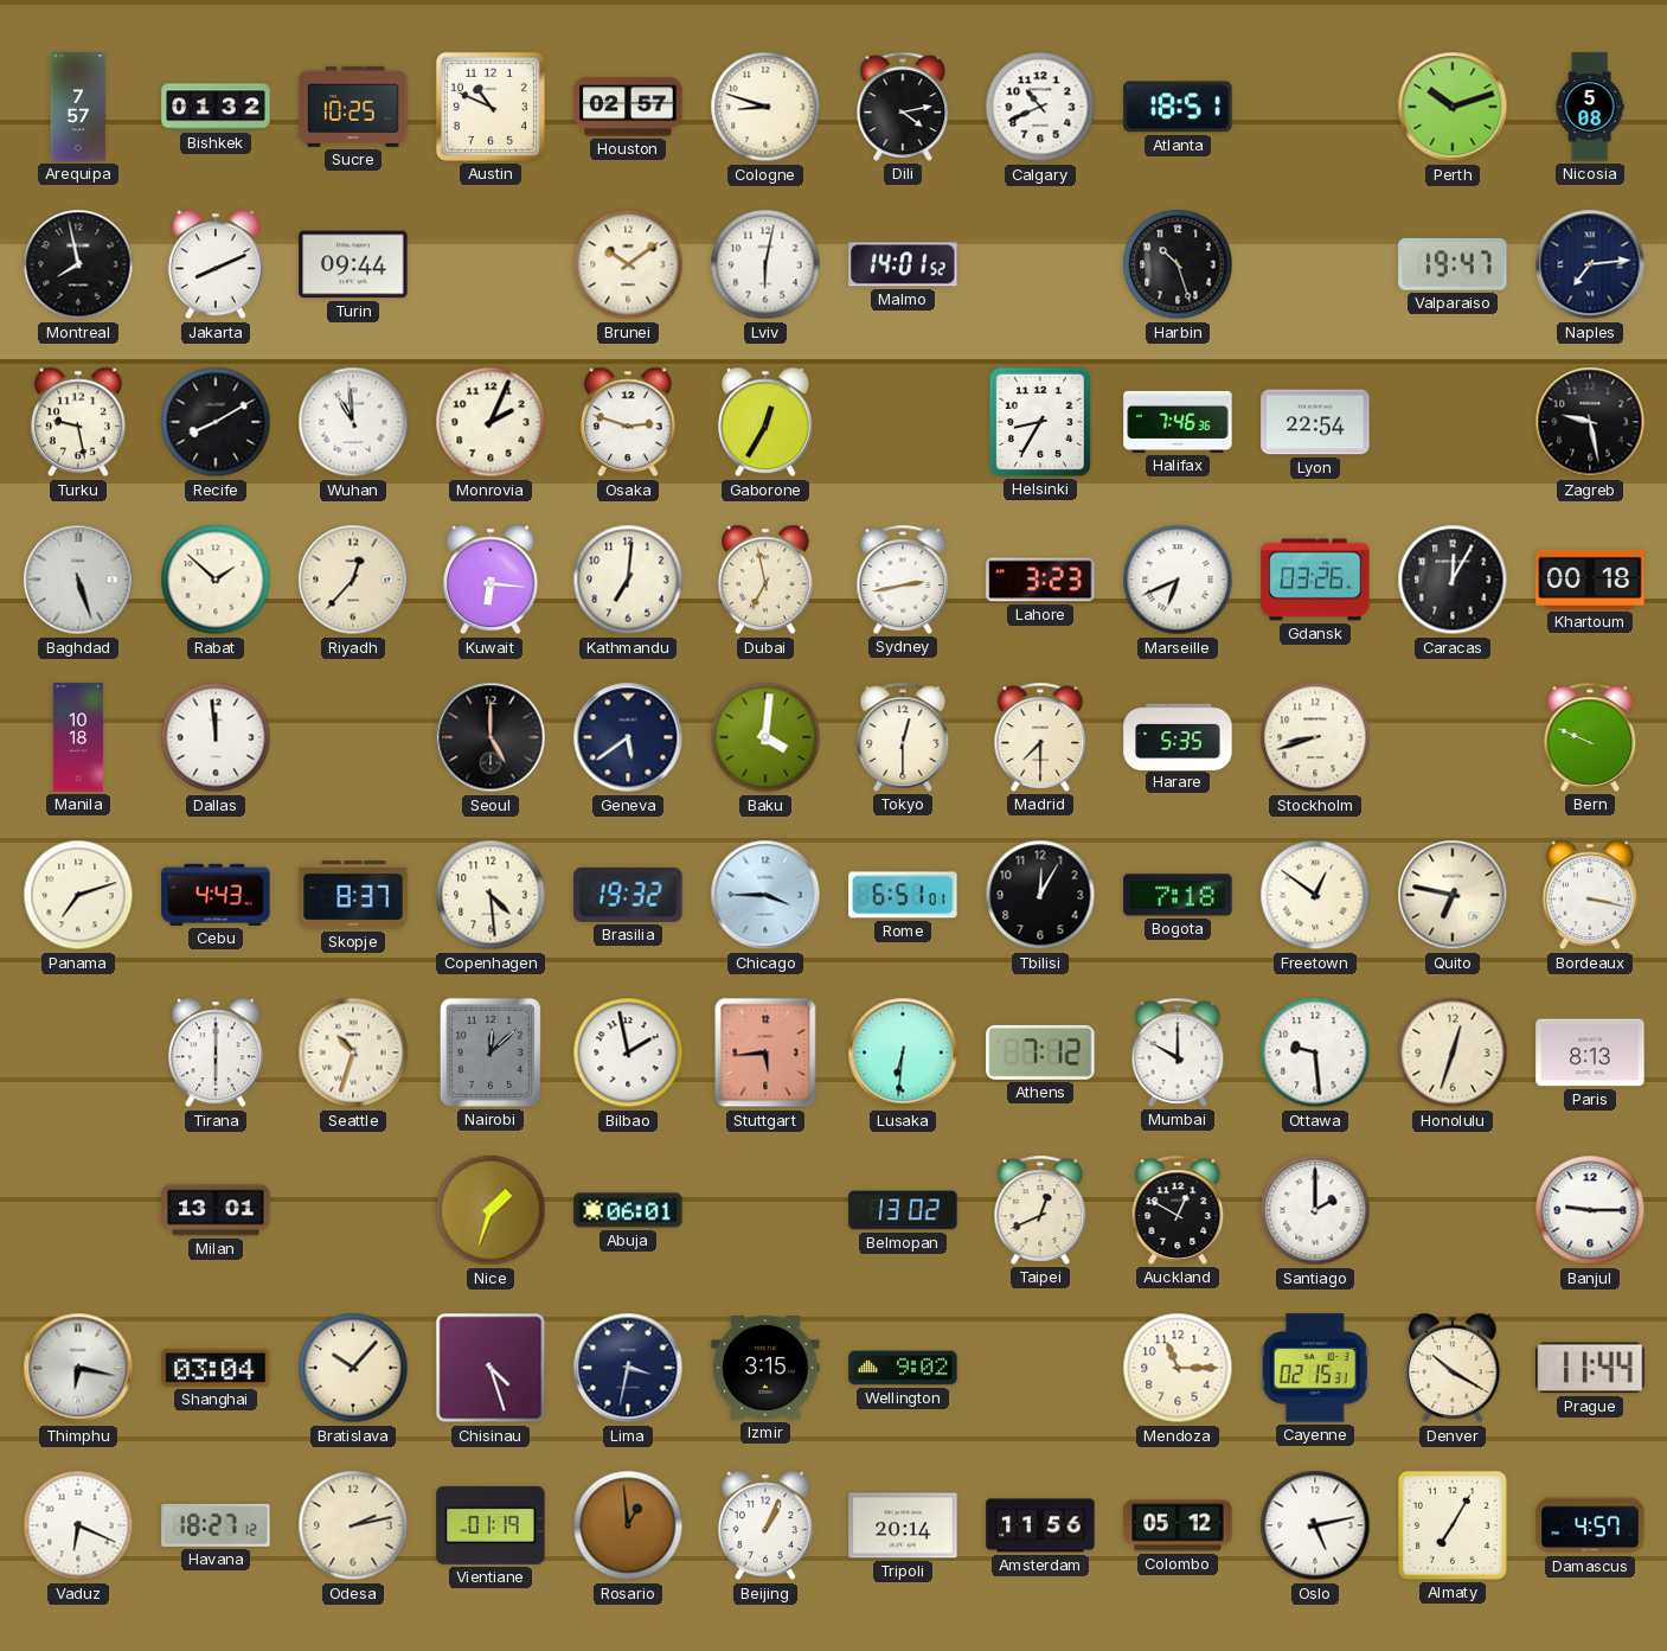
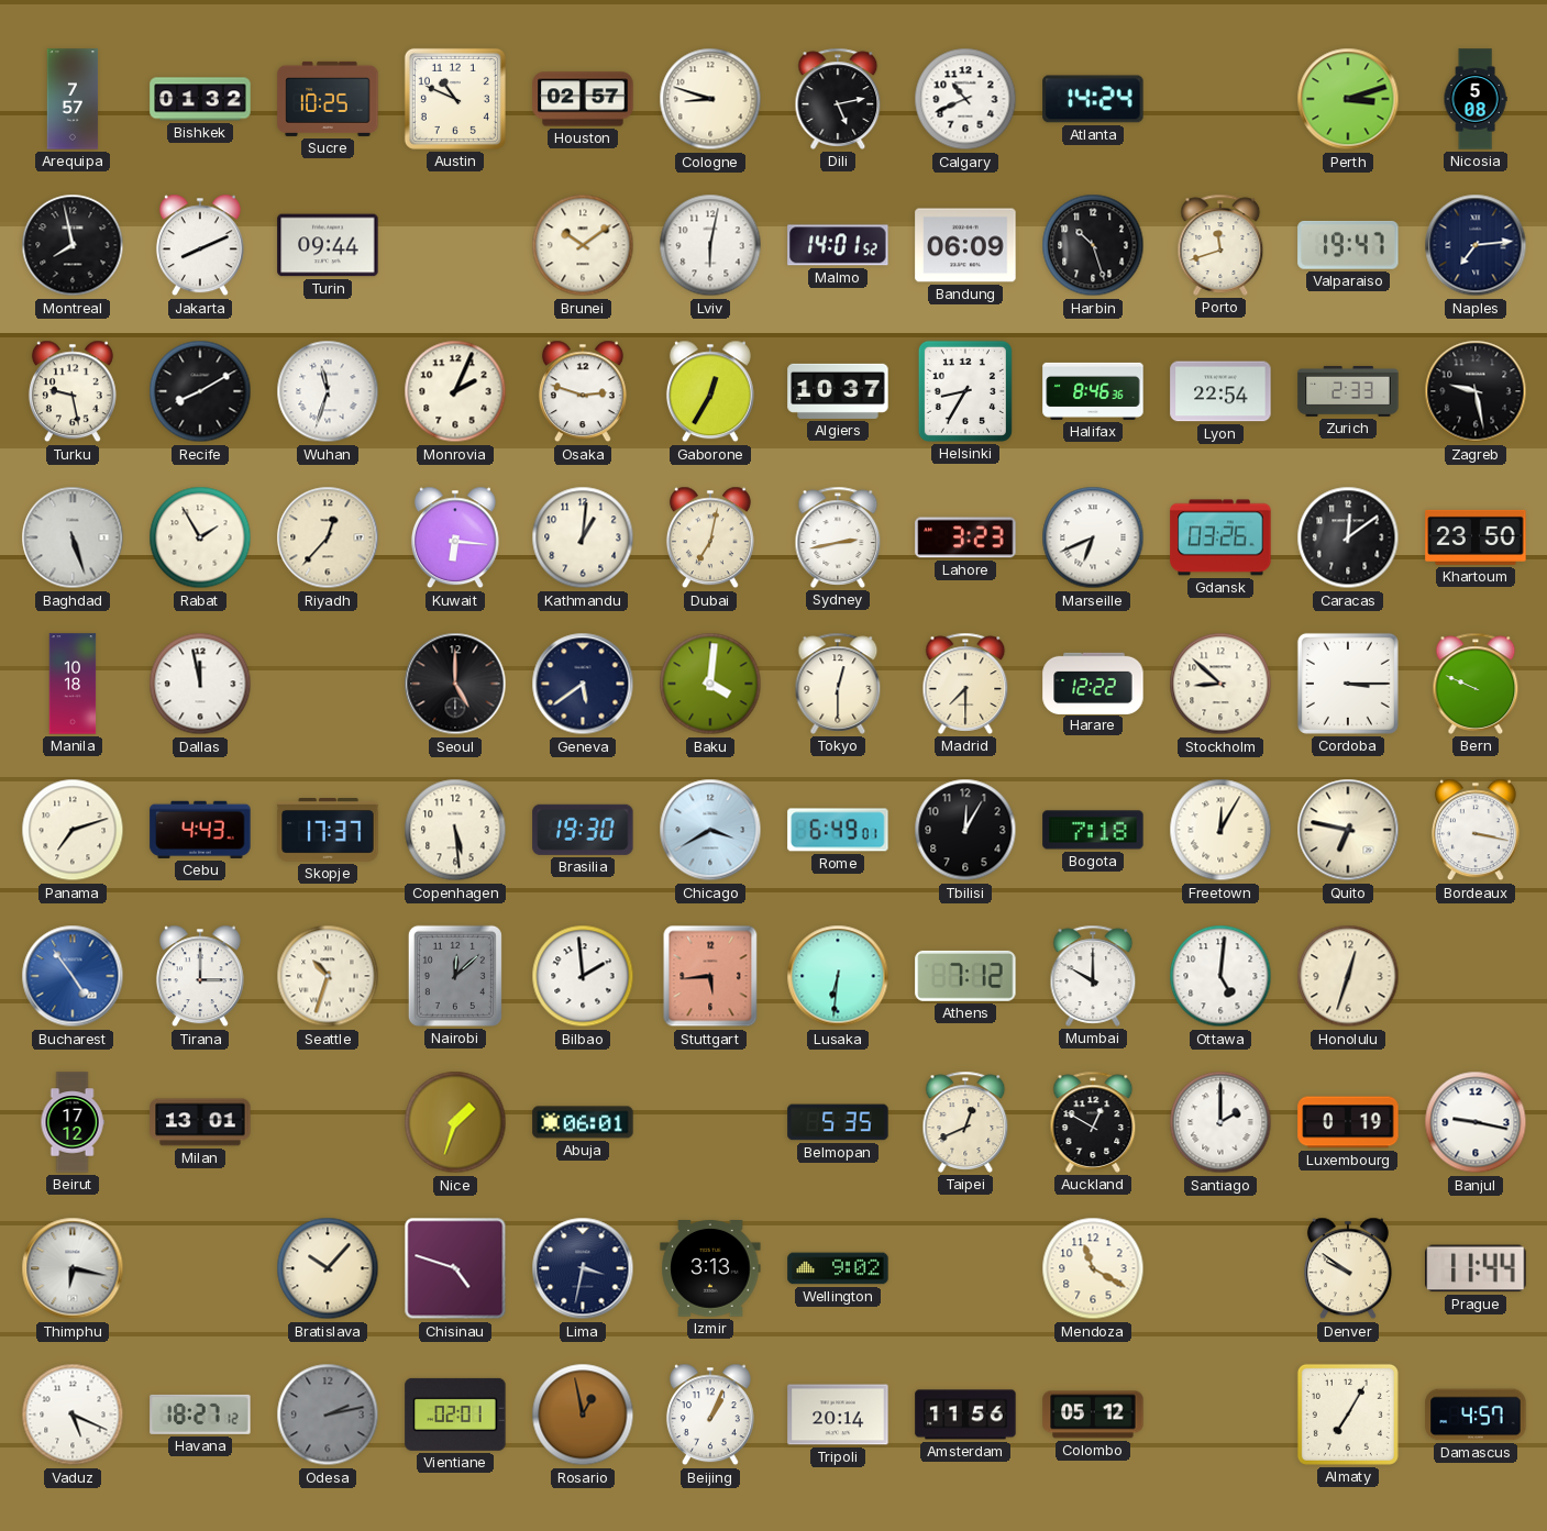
Dili: 4:13 -> 5:13 (838, 99)
Atlanta: 18:51 -> 14:24 (1093, 99)
Perth: 10:12 -> 3:12 (1348, 99)
Bandung: none -> 06:09 (965, 245)
Porto: none -> 11:42 (1220, 245)
Wuhan: 10:59 -> 11:33 (328, 391)
Algiers: none -> 10:37 (838, 391)
Halifax: 7:46 -> 8:46 (1093, 391)
Zurich: none -> 2:33 (1348, 391)
Rabat: 1:52 -> 1:55 (200, 537)
Kathmandu: 7:01 -> 1:01 (583, 537)
Dubai: 6:58 -> 7:02 (710, 537)
Caracas: 12:05 -> 12:09 (1348, 537)
Khartoum: 00:18 -> 23:50 (1476, 537)
Dallas: 11:59 -> 11:58 (200, 684)
Harare: 5:35 -> 12:22 (1093, 683)
Stockholm: 8:42 -> 8:52 (1220, 684)
Cordoba: none -> 3:15 (1348, 684)
Skopje: 8:37 -> 17:37 (328, 831)
Copenhagen: 4:29 -> 5:29 (455, 830)
Brasilia: 19:32 -> 19:30 (583, 830)
Chicago: 3:45 -> 3:40 (710, 830)
Rome: 6:51 -> 6:49 (838, 830)
Freetown: 12:51 -> 12:05 (1220, 830)
Bucharest: none -> 4:54 (73, 976)
Tirana: 6:00 -> 3:00 (200, 976)
Bilbao: 1:58 -> 1:59 (583, 976)
Ottawa: 9:29 -> 5:01 (1220, 976)
Paris: 8:13 -> none (1590, 1052)
Beirut: none -> 17:12 (73, 1122)
Belmopan: 13:02 -> 5:35 (838, 1122)
Luxembourg: none -> 0:19 (1348, 1122)
Banjul: 9:15 -> 9:17 (1476, 1122)
Shanghai: 03:04 -> none (216, 1368)
Chisinau: 4:27 -> 4:48 (455, 1268)
Izmir: 3:15 -> 3:13 (710, 1269)
Mendoza: 11:15 -> 11:20 (1093, 1268)
Cayenne: 02:15 -> none (1315, 1368)
Denver: 10:20 -> 9:51 (1348, 1268)
Vaduz: 6:19 -> 5:19 (73, 1414)
Odesa dial: cream -> grey (328, 1414)
Vientiane: 01:19 -> 02:01 (455, 1414)
Rosario: 12:59 -> 12:58 (583, 1414)
Oslo: 5:13 -> none (1315, 1525)
